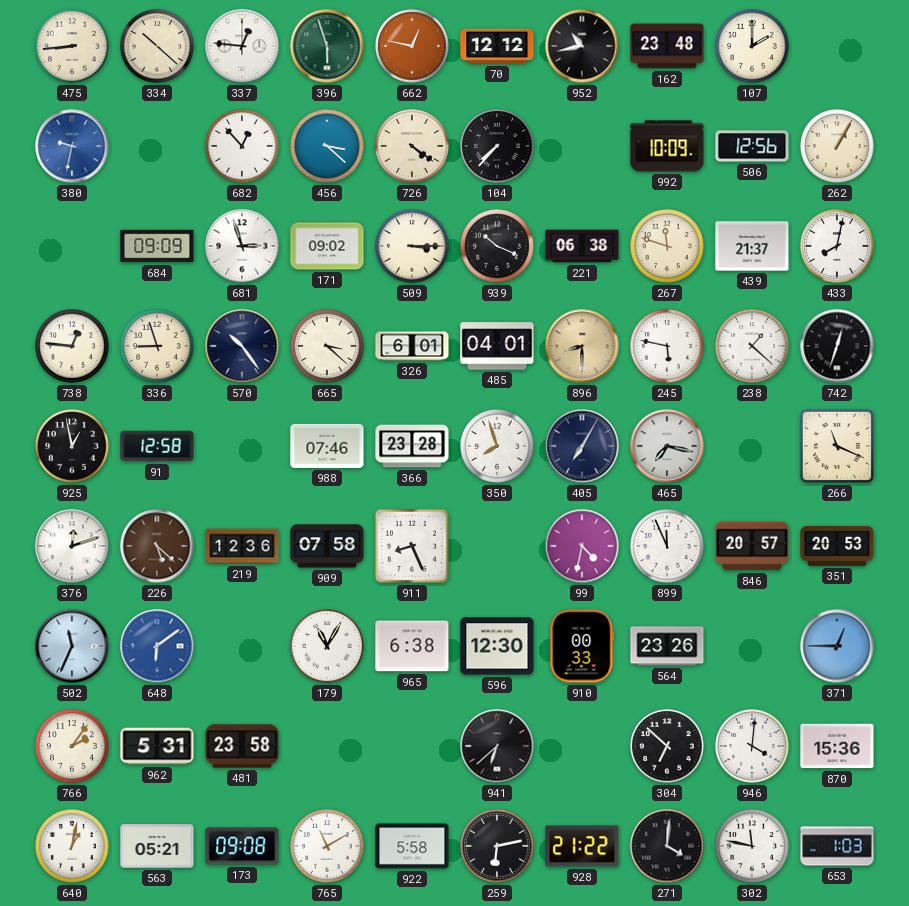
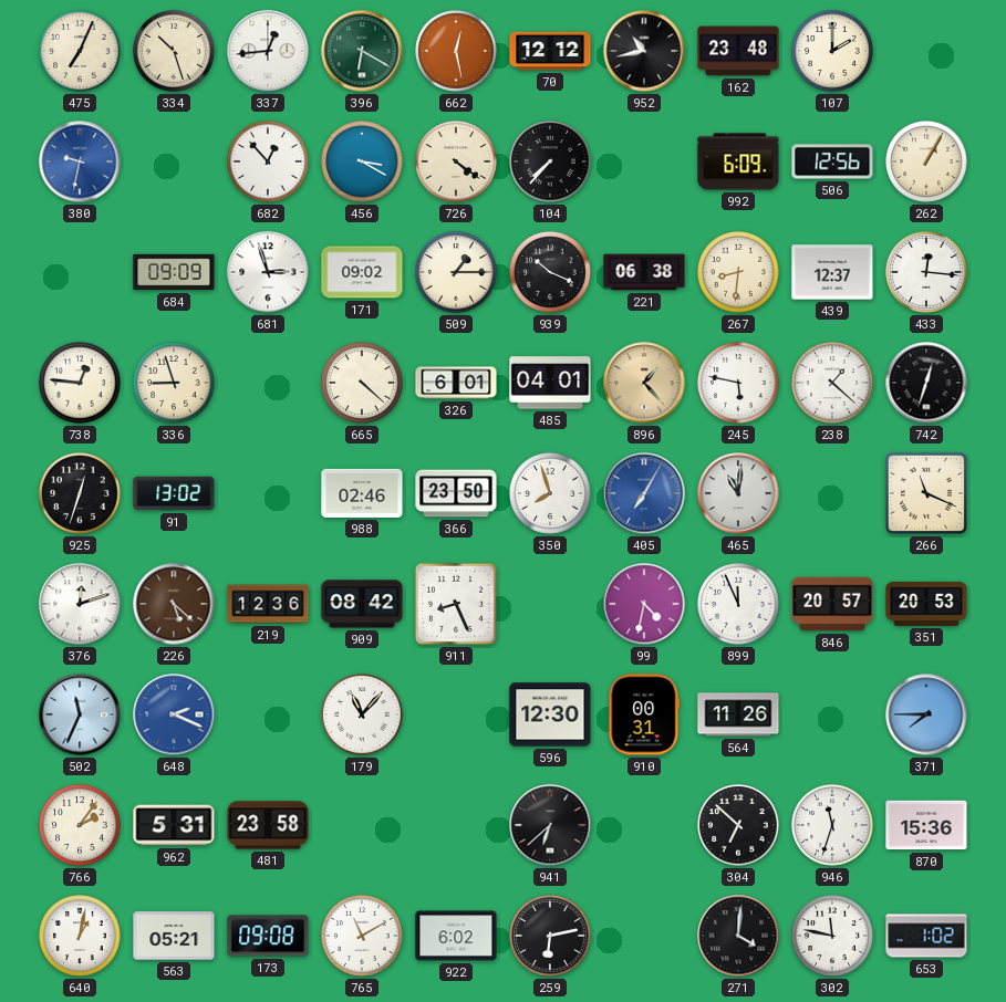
475: 8:44 -> 7:04 (80, 51)
334: 10:22 -> 10:27 (174, 51)
337: 12:46 -> 12:44 (268, 51)
396: 5:57 -> 6:20 (362, 51)
662: 12:47 -> 12:28 (456, 51)
456: 3:22 -> 3:20 (362, 161)
992: 10:09 -> 6:09 (738, 161)
509: 3:15 -> 1:15 (456, 272)
267: 11:48 -> 8:31 (738, 272)
439: 21:37 -> 12:37 (832, 272)
433: 8:02 -> 12:16 (926, 272)
570: 10:24 -> none (242, 346)
665: 3:22 -> 4:22 (362, 383)
896: 8:30 -> 1:23 (644, 383)
925: 12:58 -> 12:33 (80, 493)
91: 12:58 -> 13:02 (174, 493)
988: 07:46 -> 02:46 (362, 493)
366: 23:28 -> 23:50 (456, 493)
405 dial: navy -> blue (644, 493)
465: 7:17 -> 11:01 (738, 493)
909: 07:58 -> 08:42 (362, 604)
648: 6:09 -> 2:19 (174, 714)
179: 11:05 -> 11:07 (362, 714)
965: 6:38 -> none (412, 646)
910: 00:33 -> 00:31 (644, 714)
564: 23:26 -> 11:26 (738, 714)
371: 12:45 -> 7:45 (926, 714)
946: 4:01 -> 11:33 (832, 825)
922: 5:58 -> 6:02 (456, 936)
928: 21:22 -> none (582, 846)
653: 1:03 -> 1:02 (926, 936)
